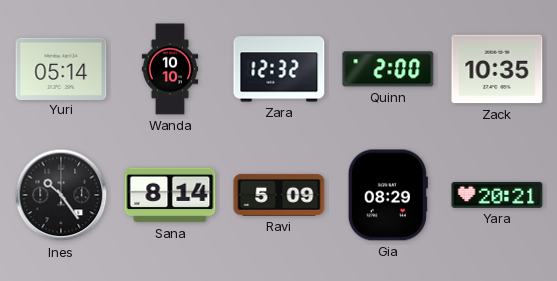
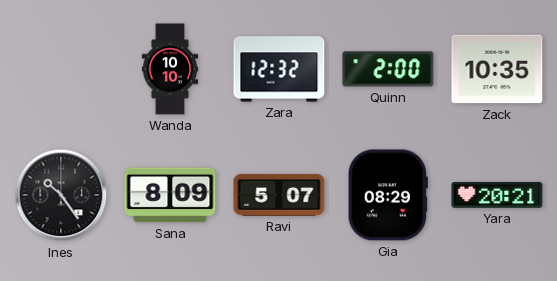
Yuri: 05:14 -> none (61, 68)
Sana: 8:14 -> 8:09 (170, 195)
Ravi: 5:09 -> 5:07 (279, 195)
